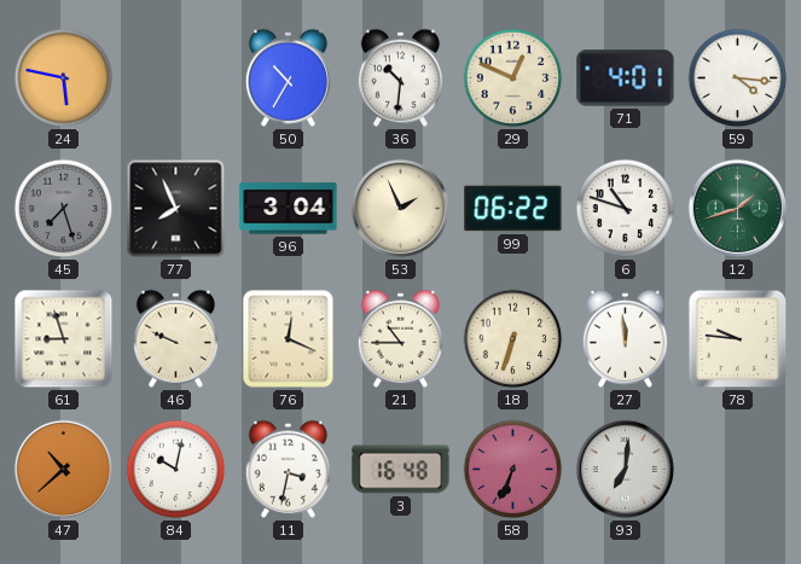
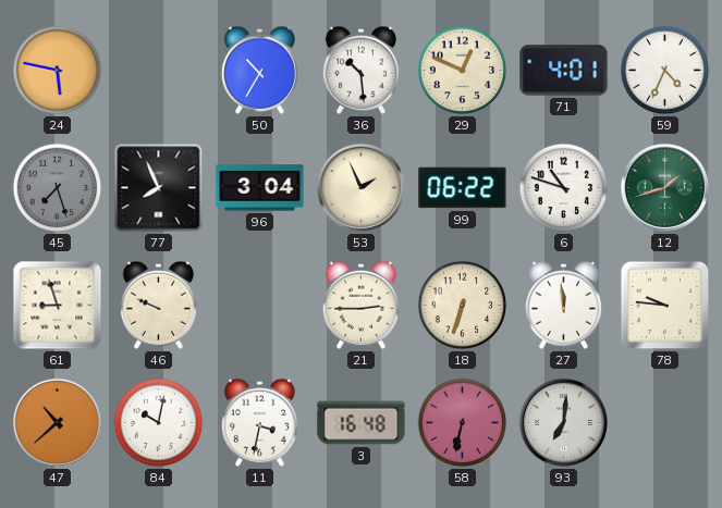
36: 10:31 -> 10:29 (360, 70)
59: 4:16 -> 4:34 (665, 71)
76: 12:19 -> none (289, 339)
21: 10:45 -> 2:45 (360, 305)
58: 6:34 -> 6:32 (463, 423)
